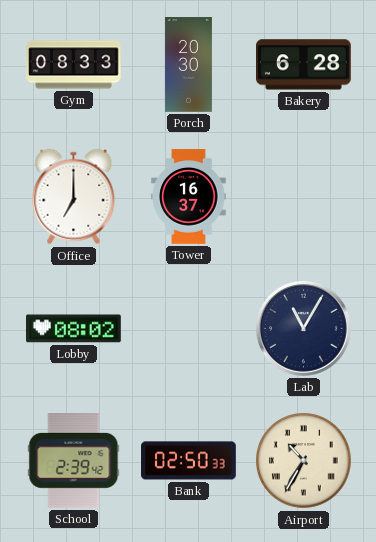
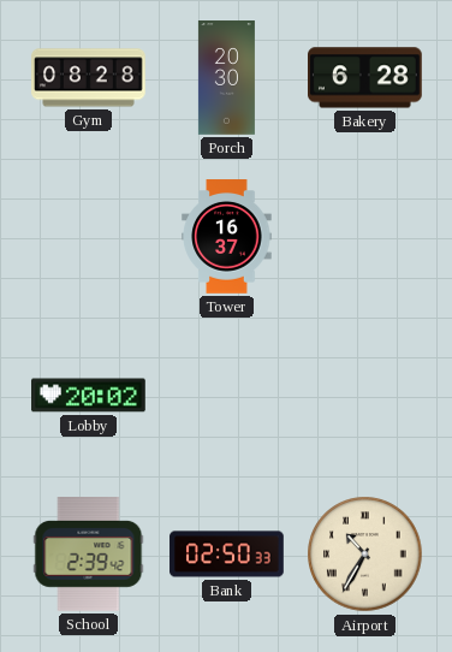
Gym: 08:33 -> 08:28 (89, 78)
Office: 7:00 -> none (74, 197)
Lobby: 08:02 -> 20:02 (89, 396)
Lab: 11:05 -> none (304, 329)
